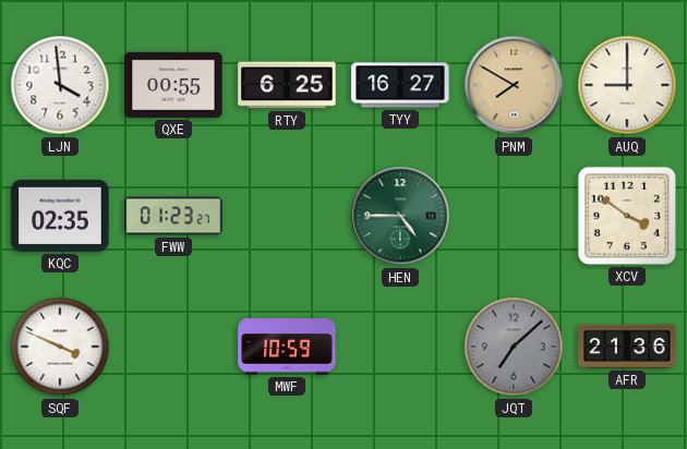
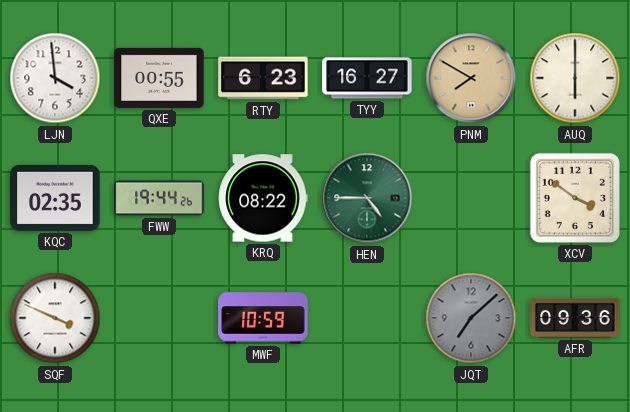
RTY: 6:25 -> 6:23 (263, 78)
AUQ: 9:00 -> 6:00 (575, 78)
FWW: 01:23 -> 19:44 (159, 198)
KRQ: none -> 08:22 (263, 198)
AFR: 21:36 -> 09:36 (575, 318)
